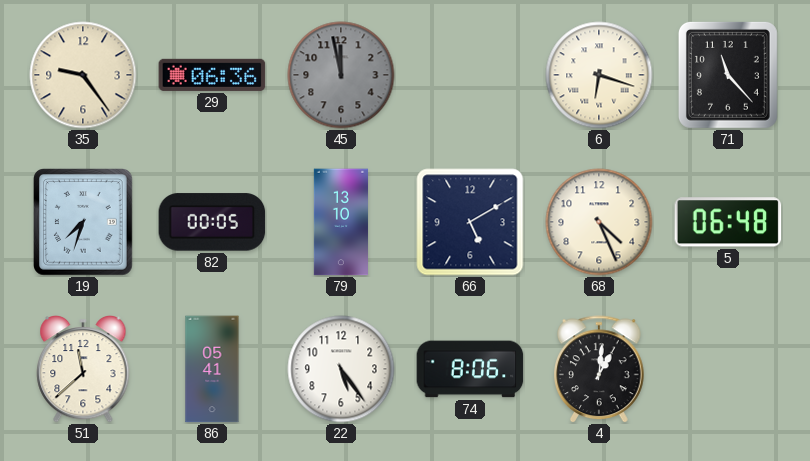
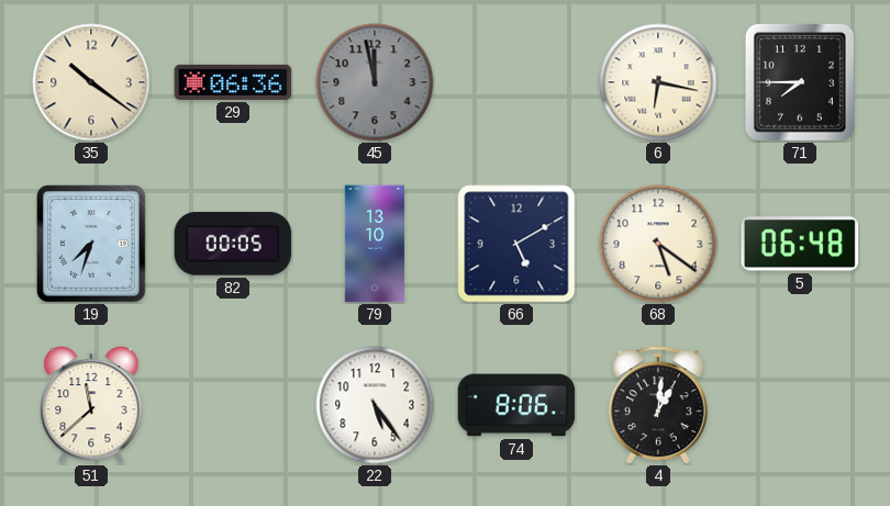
35: 9:24 -> 10:21 (91, 82)
6: 6:18 -> 6:17 (658, 82)
71: 11:23 -> 7:45 (800, 82)
68: 4:26 -> 5:21 (658, 244)
86: 05:41 -> none (212, 369)
